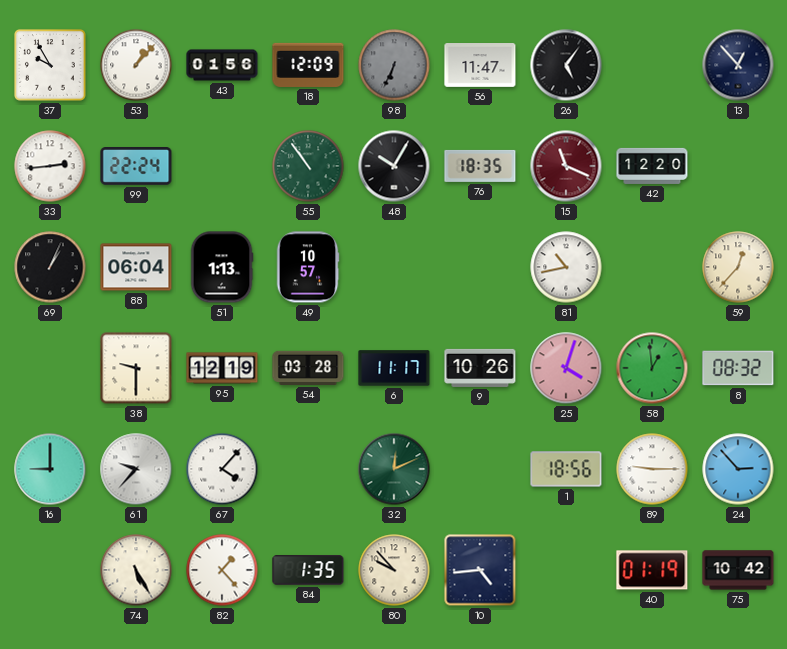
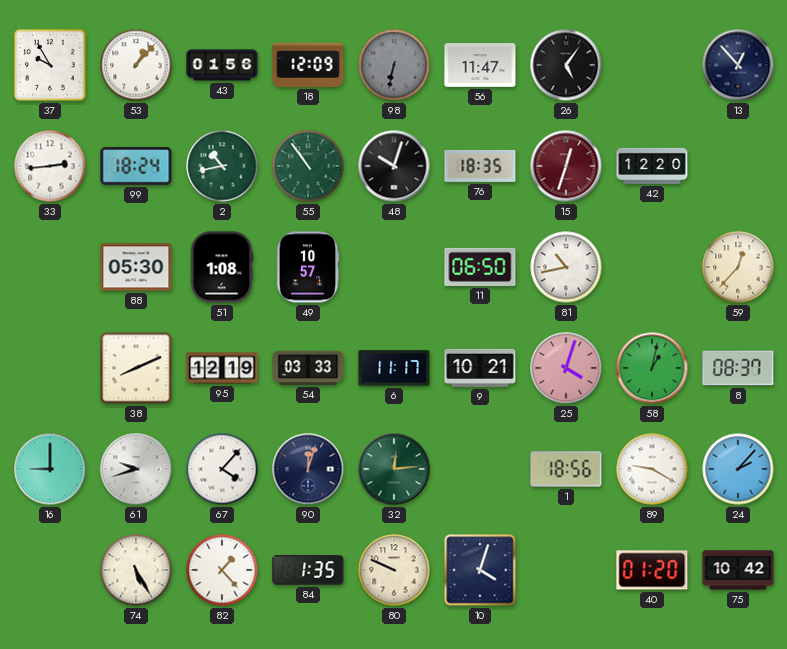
98: 6:34 -> 6:32 (394, 65)
99: 22:24 -> 18:24 (136, 167)
2: none -> 10:43 (222, 166)
48: 10:05 -> 10:03 (394, 166)
15: 11:19 -> 12:33 (566, 166)
69: 1:04 -> none (50, 267)
88: 06:04 -> 05:30 (136, 267)
51: 1:13 -> 1:08 (222, 267)
11: none -> 06:50 (480, 267)
38: 9:30 -> 8:11 (136, 368)
54: 03:28 -> 03:33 (308, 368)
9: 10:26 -> 10:21 (480, 368)
58: 12:59 -> 1:02 (652, 368)
8: 08:32 -> 08:37 (738, 368)
61: 9:37 -> 9:42 (136, 469)
90: none -> 12:03 (308, 469)
32: 12:11 -> 12:14 (394, 469)
89: 9:15 -> 9:20 (652, 469)
24: 2:53 -> 2:07 (738, 469)
80: 9:53 -> 9:49 (394, 570)
10: 4:44 -> 4:03 (480, 570)
40: 01:19 -> 01:20 (652, 570)
